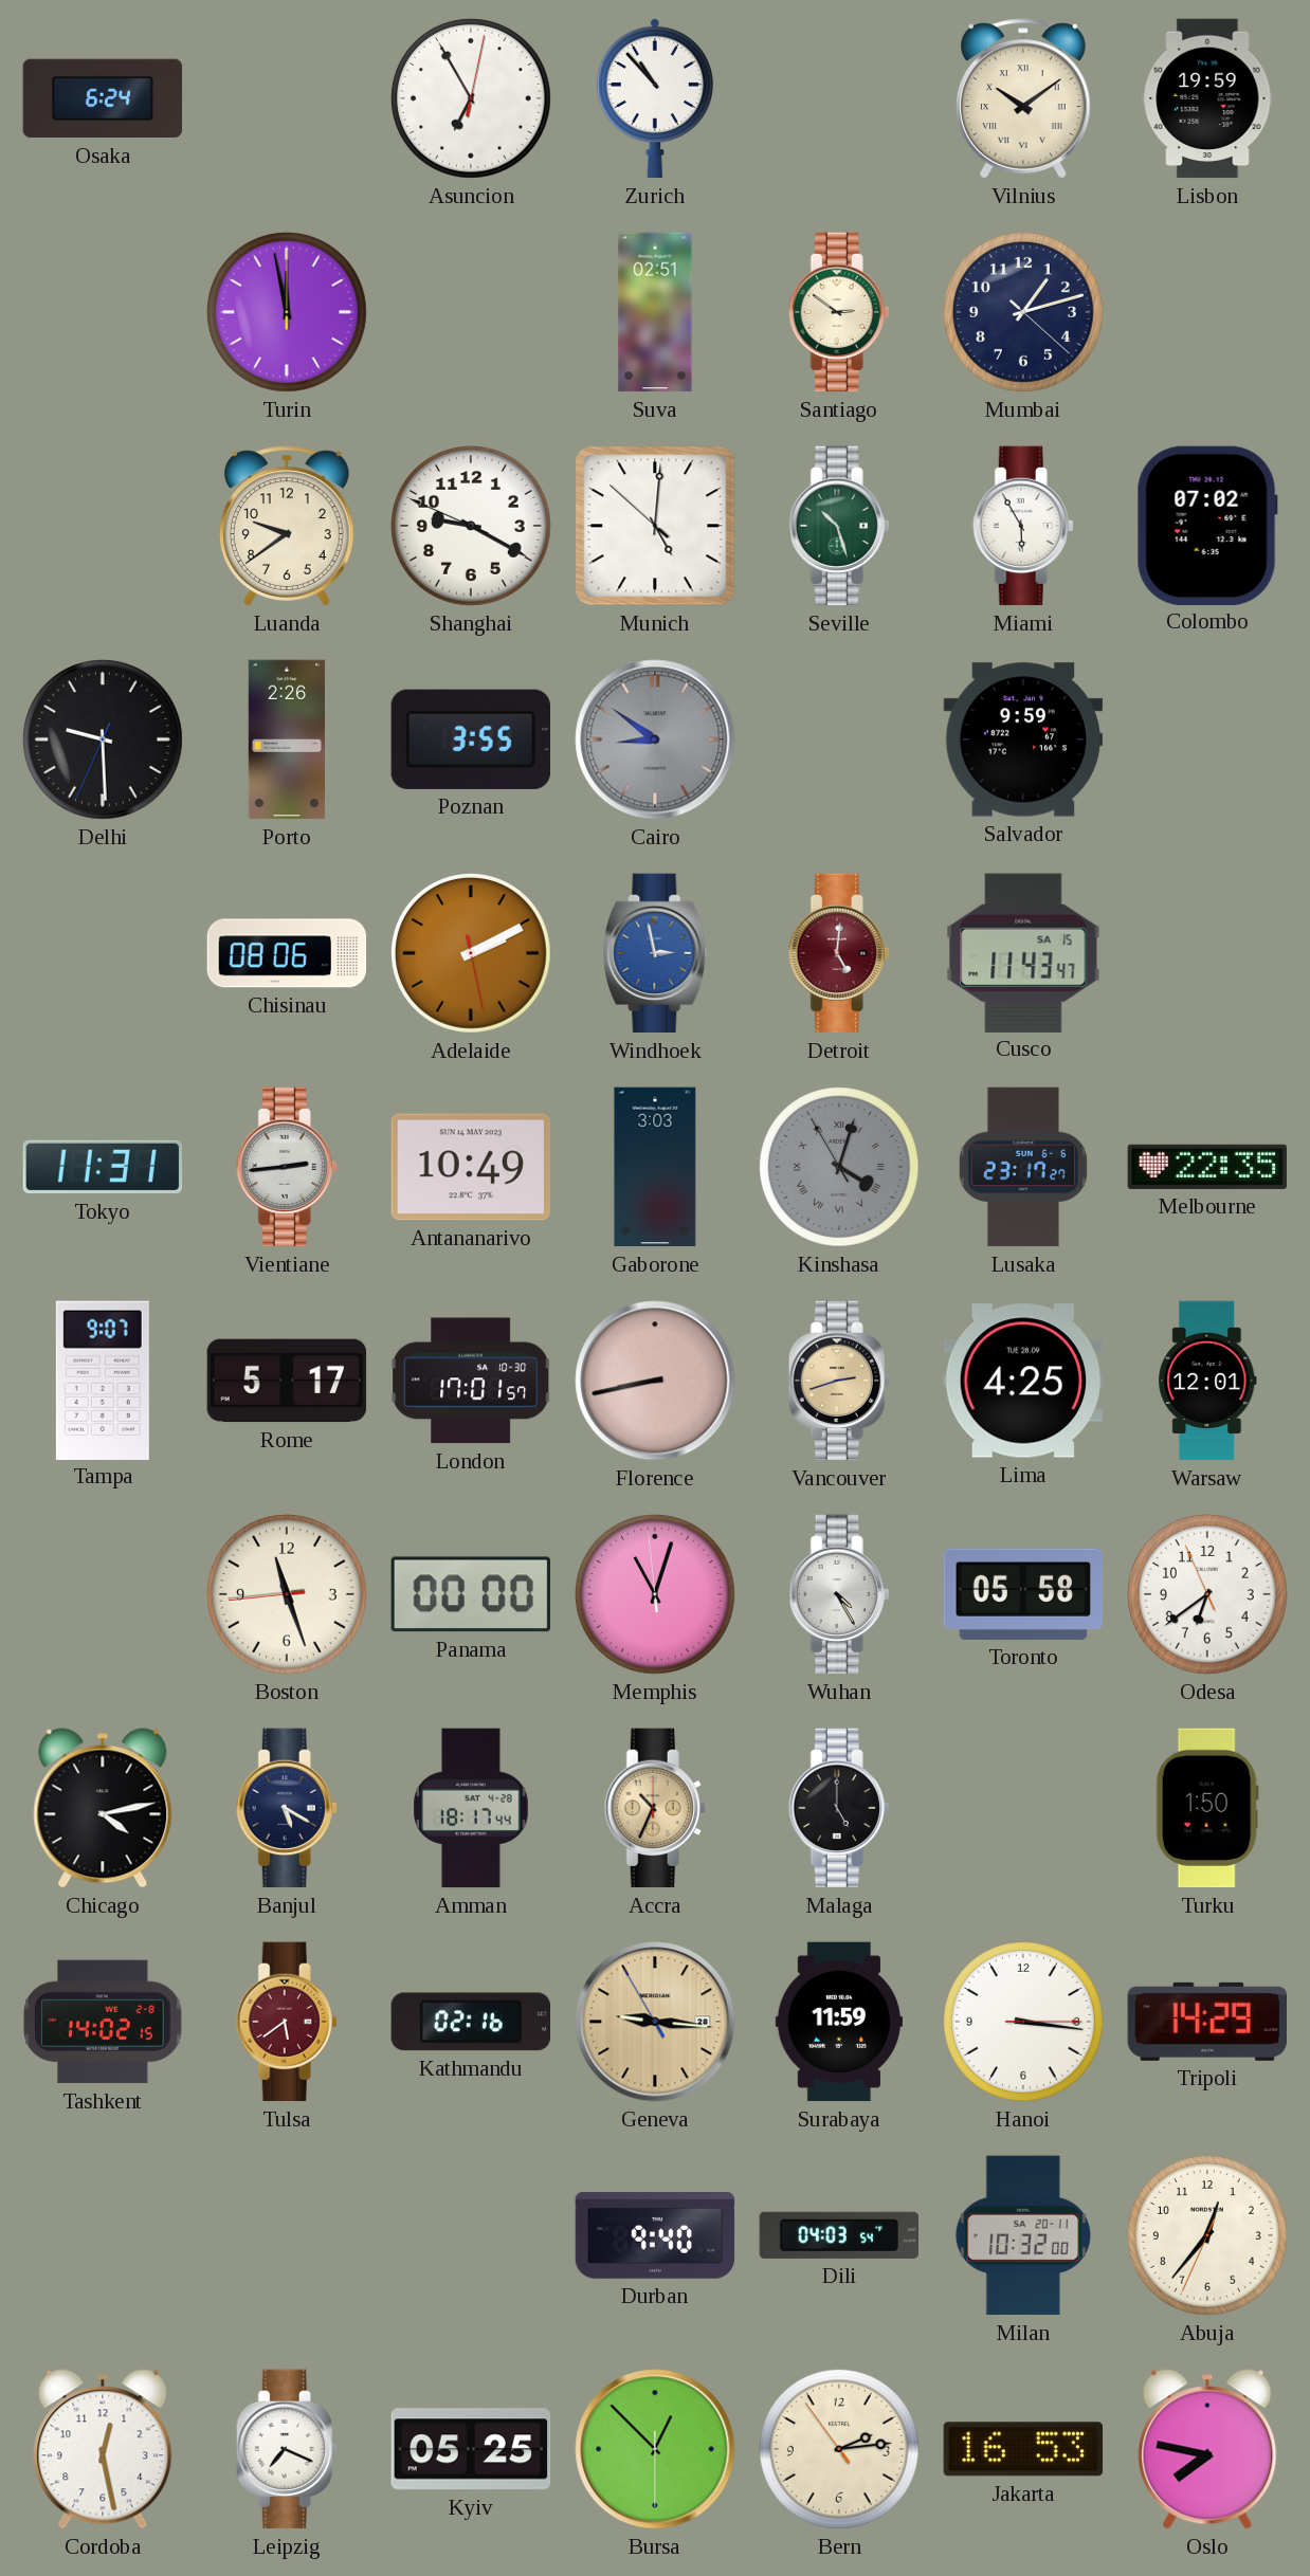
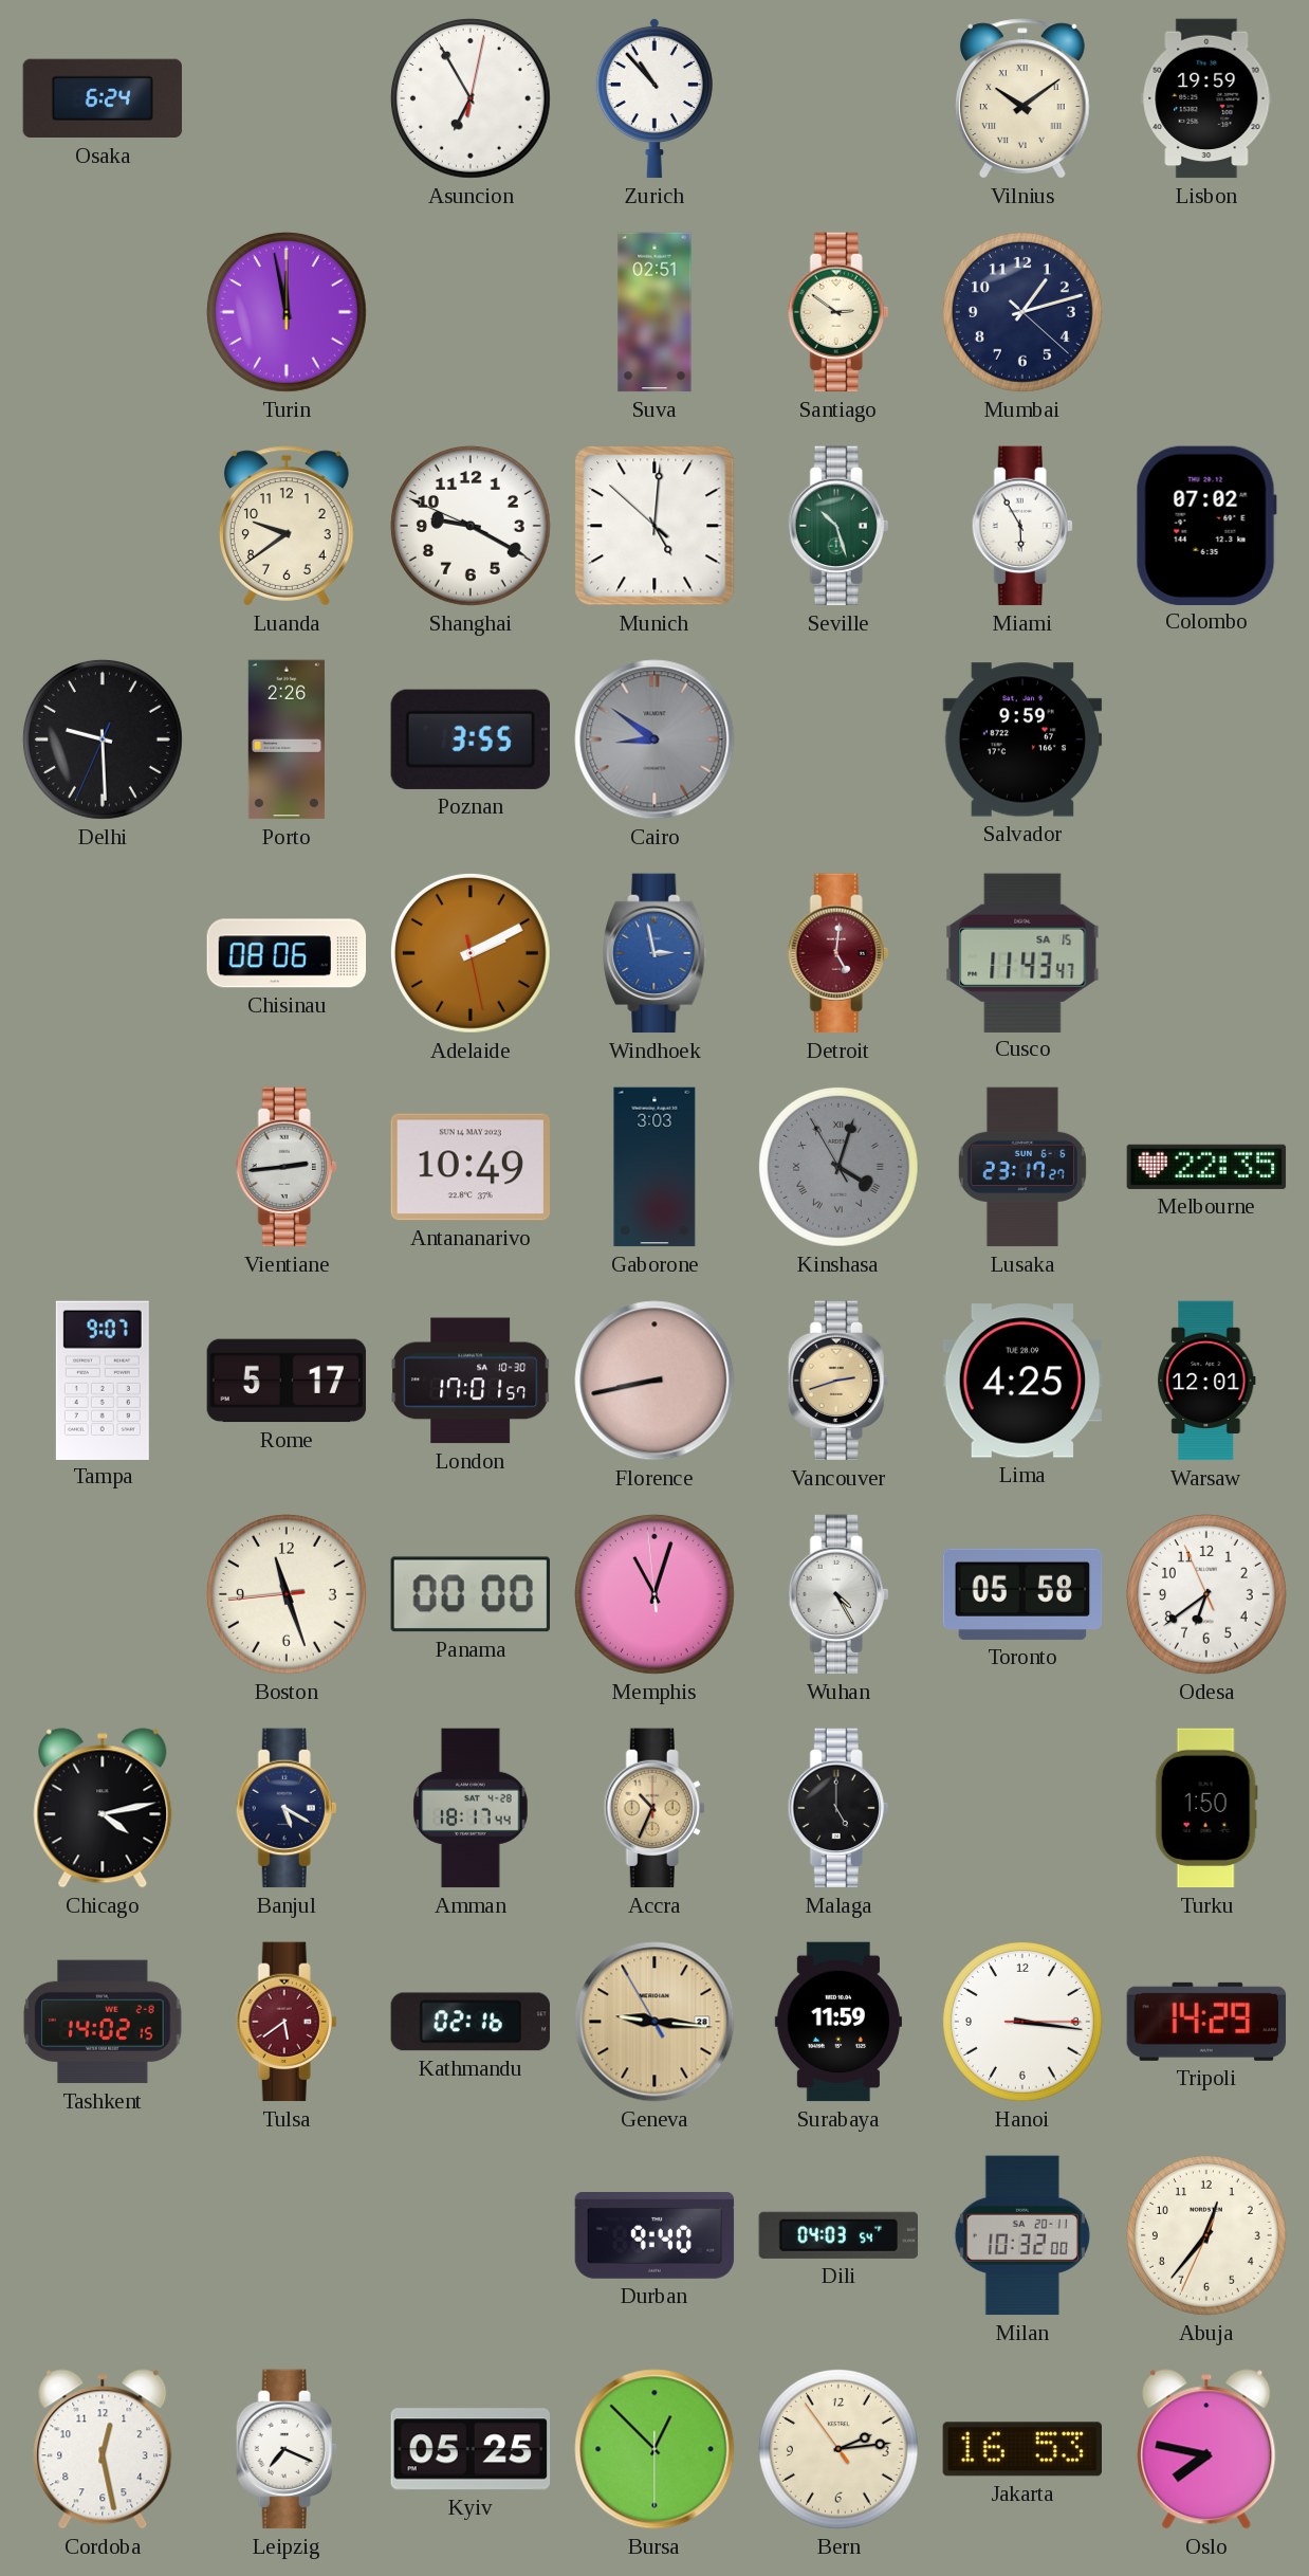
Tokyo: 11:31 -> none (103, 1167)
